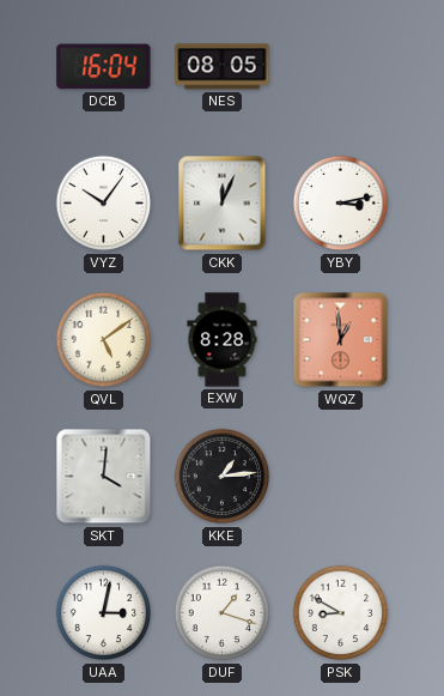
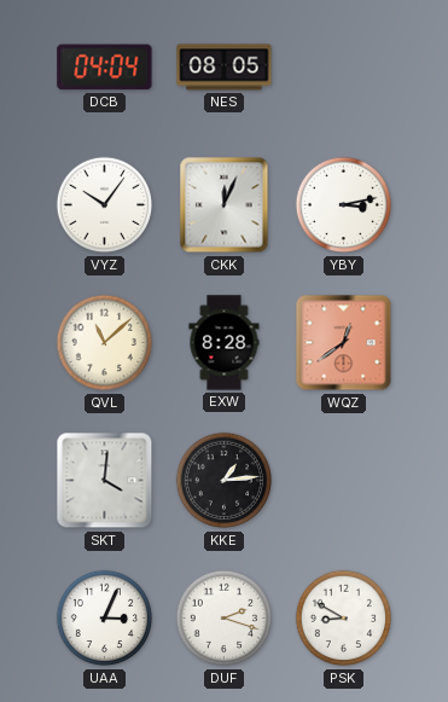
DCB: 16:04 -> 04:04 (105, 68)
QVL: 5:09 -> 11:08 (105, 343)
WQZ: 12:59 -> 12:39 (344, 343)
UAA: 3:02 -> 3:04 (105, 619)
DUF: 1:18 -> 2:18 (225, 619)
